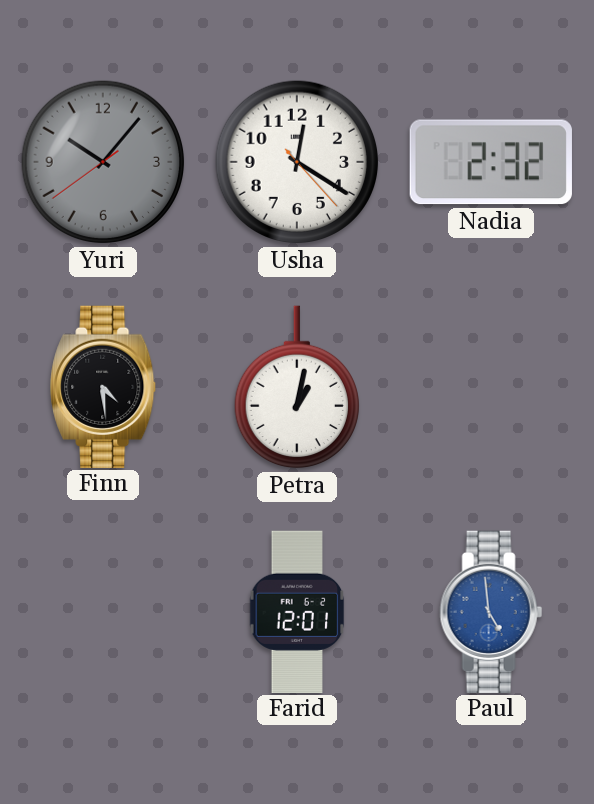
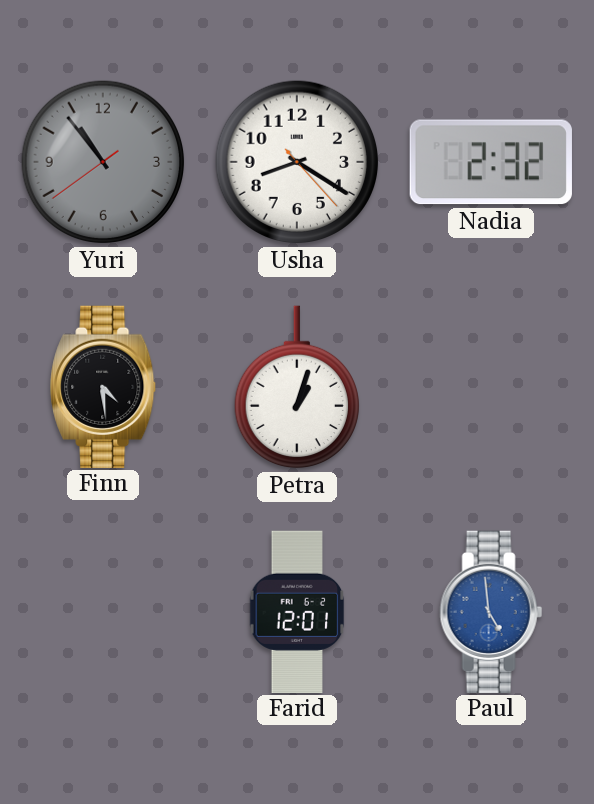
Yuri: 10:06 -> 10:53 (103, 162)
Usha: 12:20 -> 8:20 (297, 162)
Petra: 1:02 -> 1:03 (296, 387)
